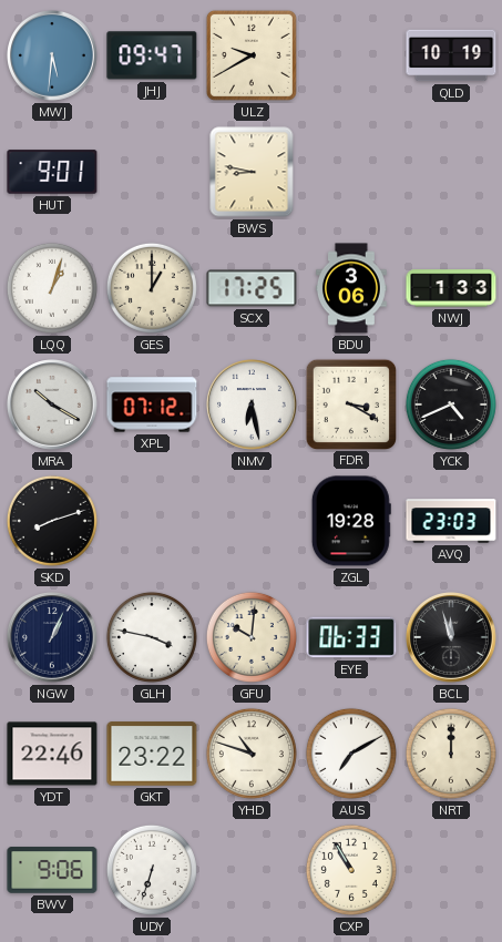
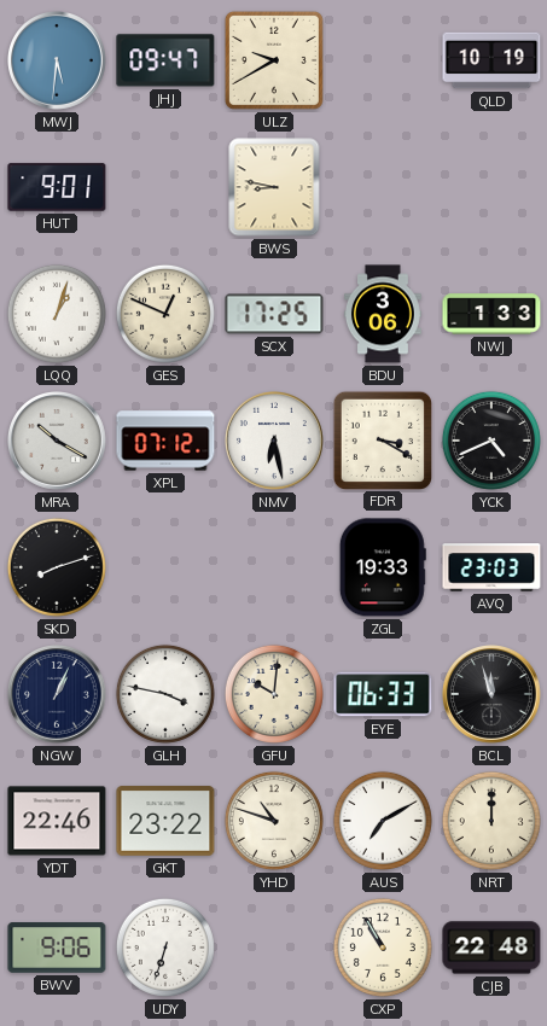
GES: 1:00 -> 12:49 (165, 314)
ZGL: 19:28 -> 19:33 (383, 567)
CJB: none -> 22:48 (491, 948)
